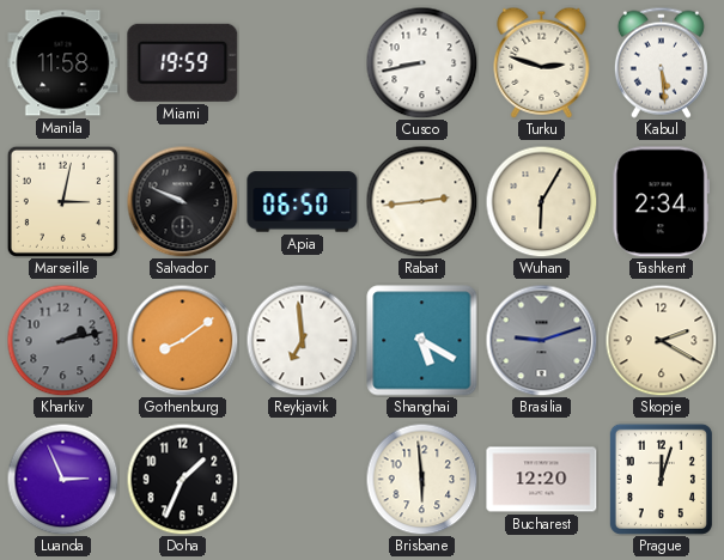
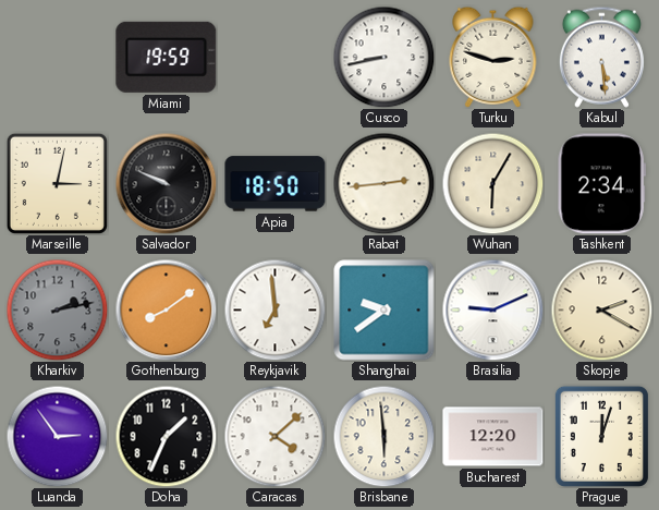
Manila: 11:58 -> none (63, 63)
Apia: 06:50 -> 18:50 (276, 184)
Shanghai: 5:20 -> 9:39 (385, 311)
Brasilia: 9:12 -> 9:11 (492, 309)
Brasilia dial: grey -> white (492, 309)
Luanda: 2:56 -> 2:54 (57, 436)
Caracas: none -> 4:08 (274, 436)
